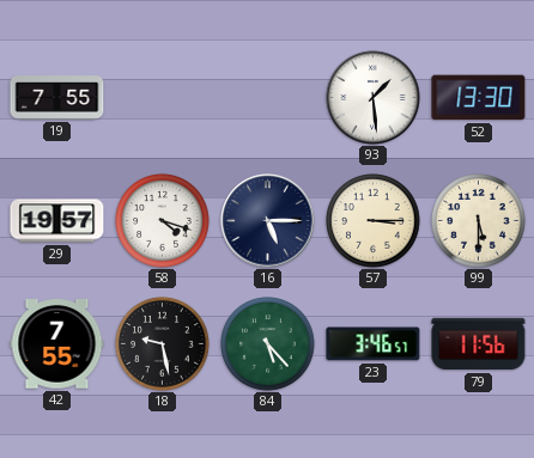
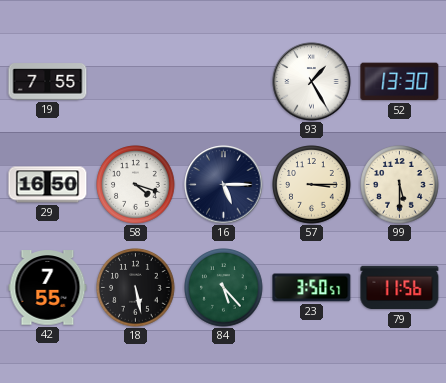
93: 1:29 -> 1:25 (312, 82)
29: 19:57 -> 16:50 (48, 185)
18: 9:28 -> 5:28 (136, 288)
23: 3:46 -> 3:50 (312, 288)
